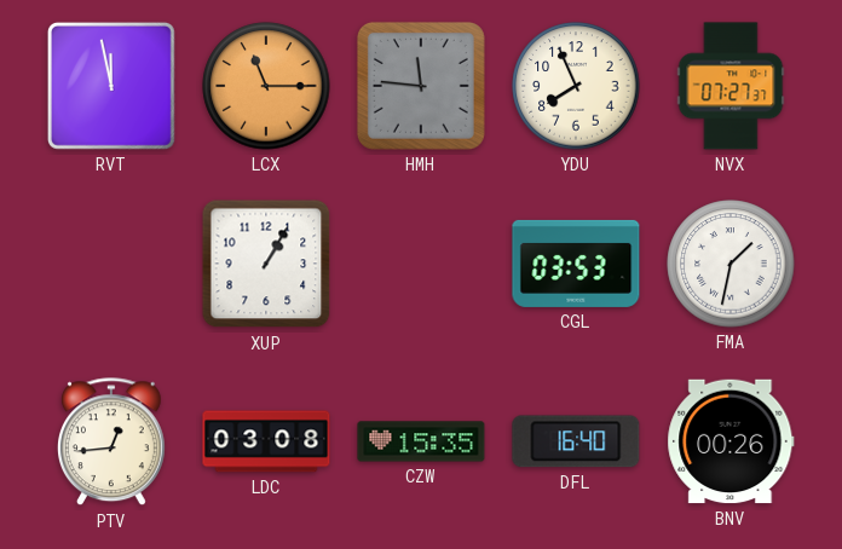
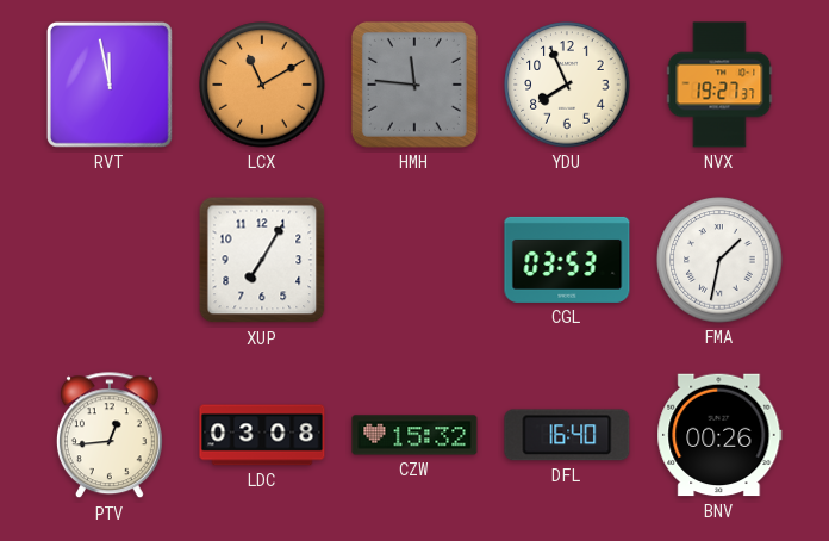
LCX: 11:15 -> 11:10 (262, 85)
NVX: 07:27 -> 19:27 (719, 85)
XUP: 1:05 -> 7:05 (262, 260)
CZW: 15:35 -> 15:32 (414, 435)
